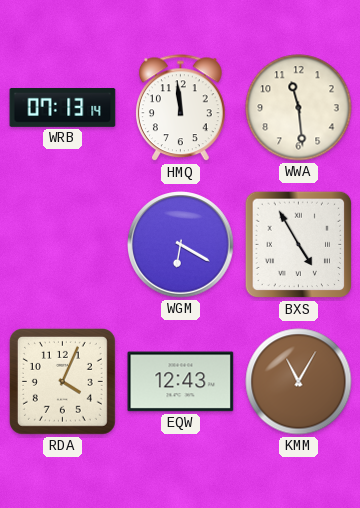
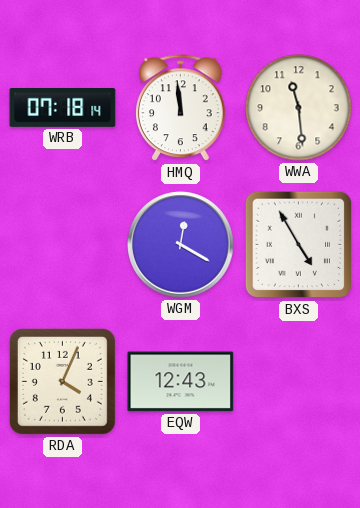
WRB: 07:13 -> 07:18 (63, 108)
WGM: 6:20 -> 12:20 (181, 245)
KMM: 11:05 -> none (299, 382)
